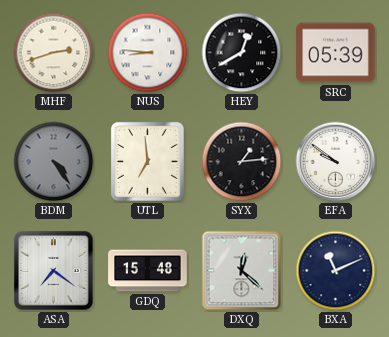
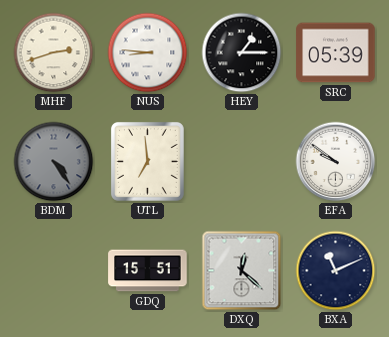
HEY: 12:40 -> 1:15 (242, 53)
SYX: 1:14 -> none (242, 162)
ASA: 7:21 -> none (54, 271)
GDQ: 15:48 -> 15:51 (148, 271)
